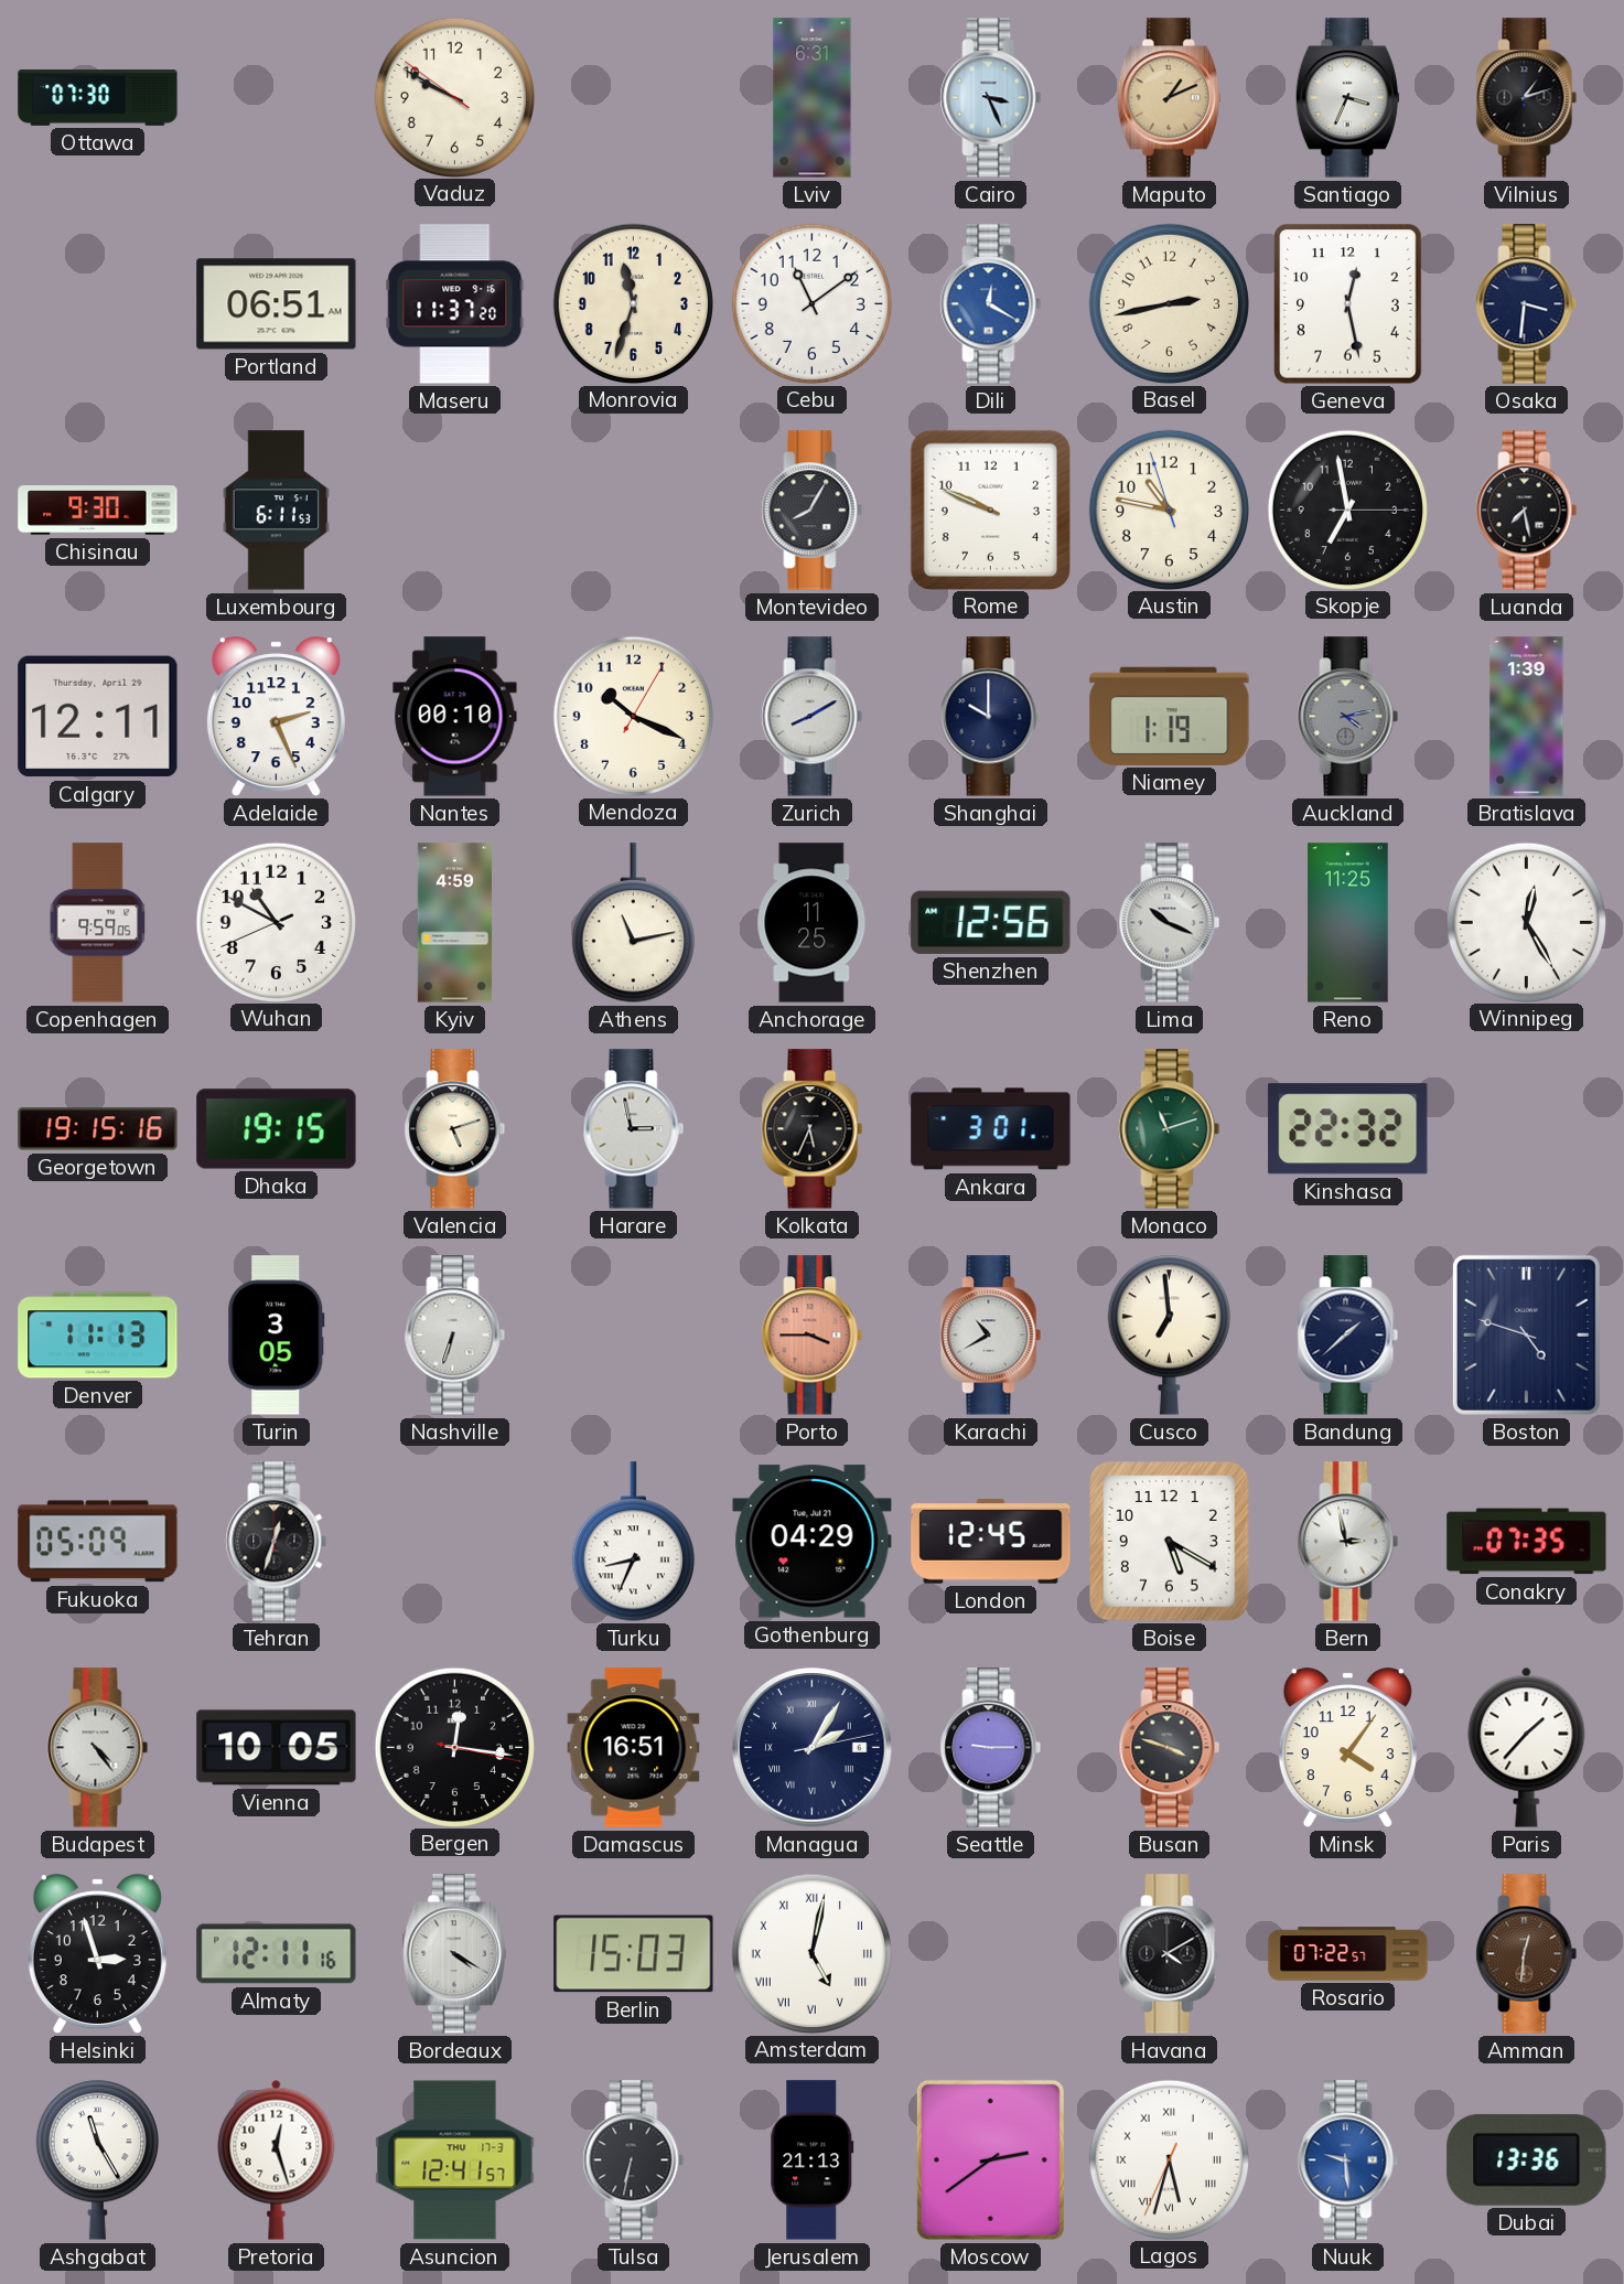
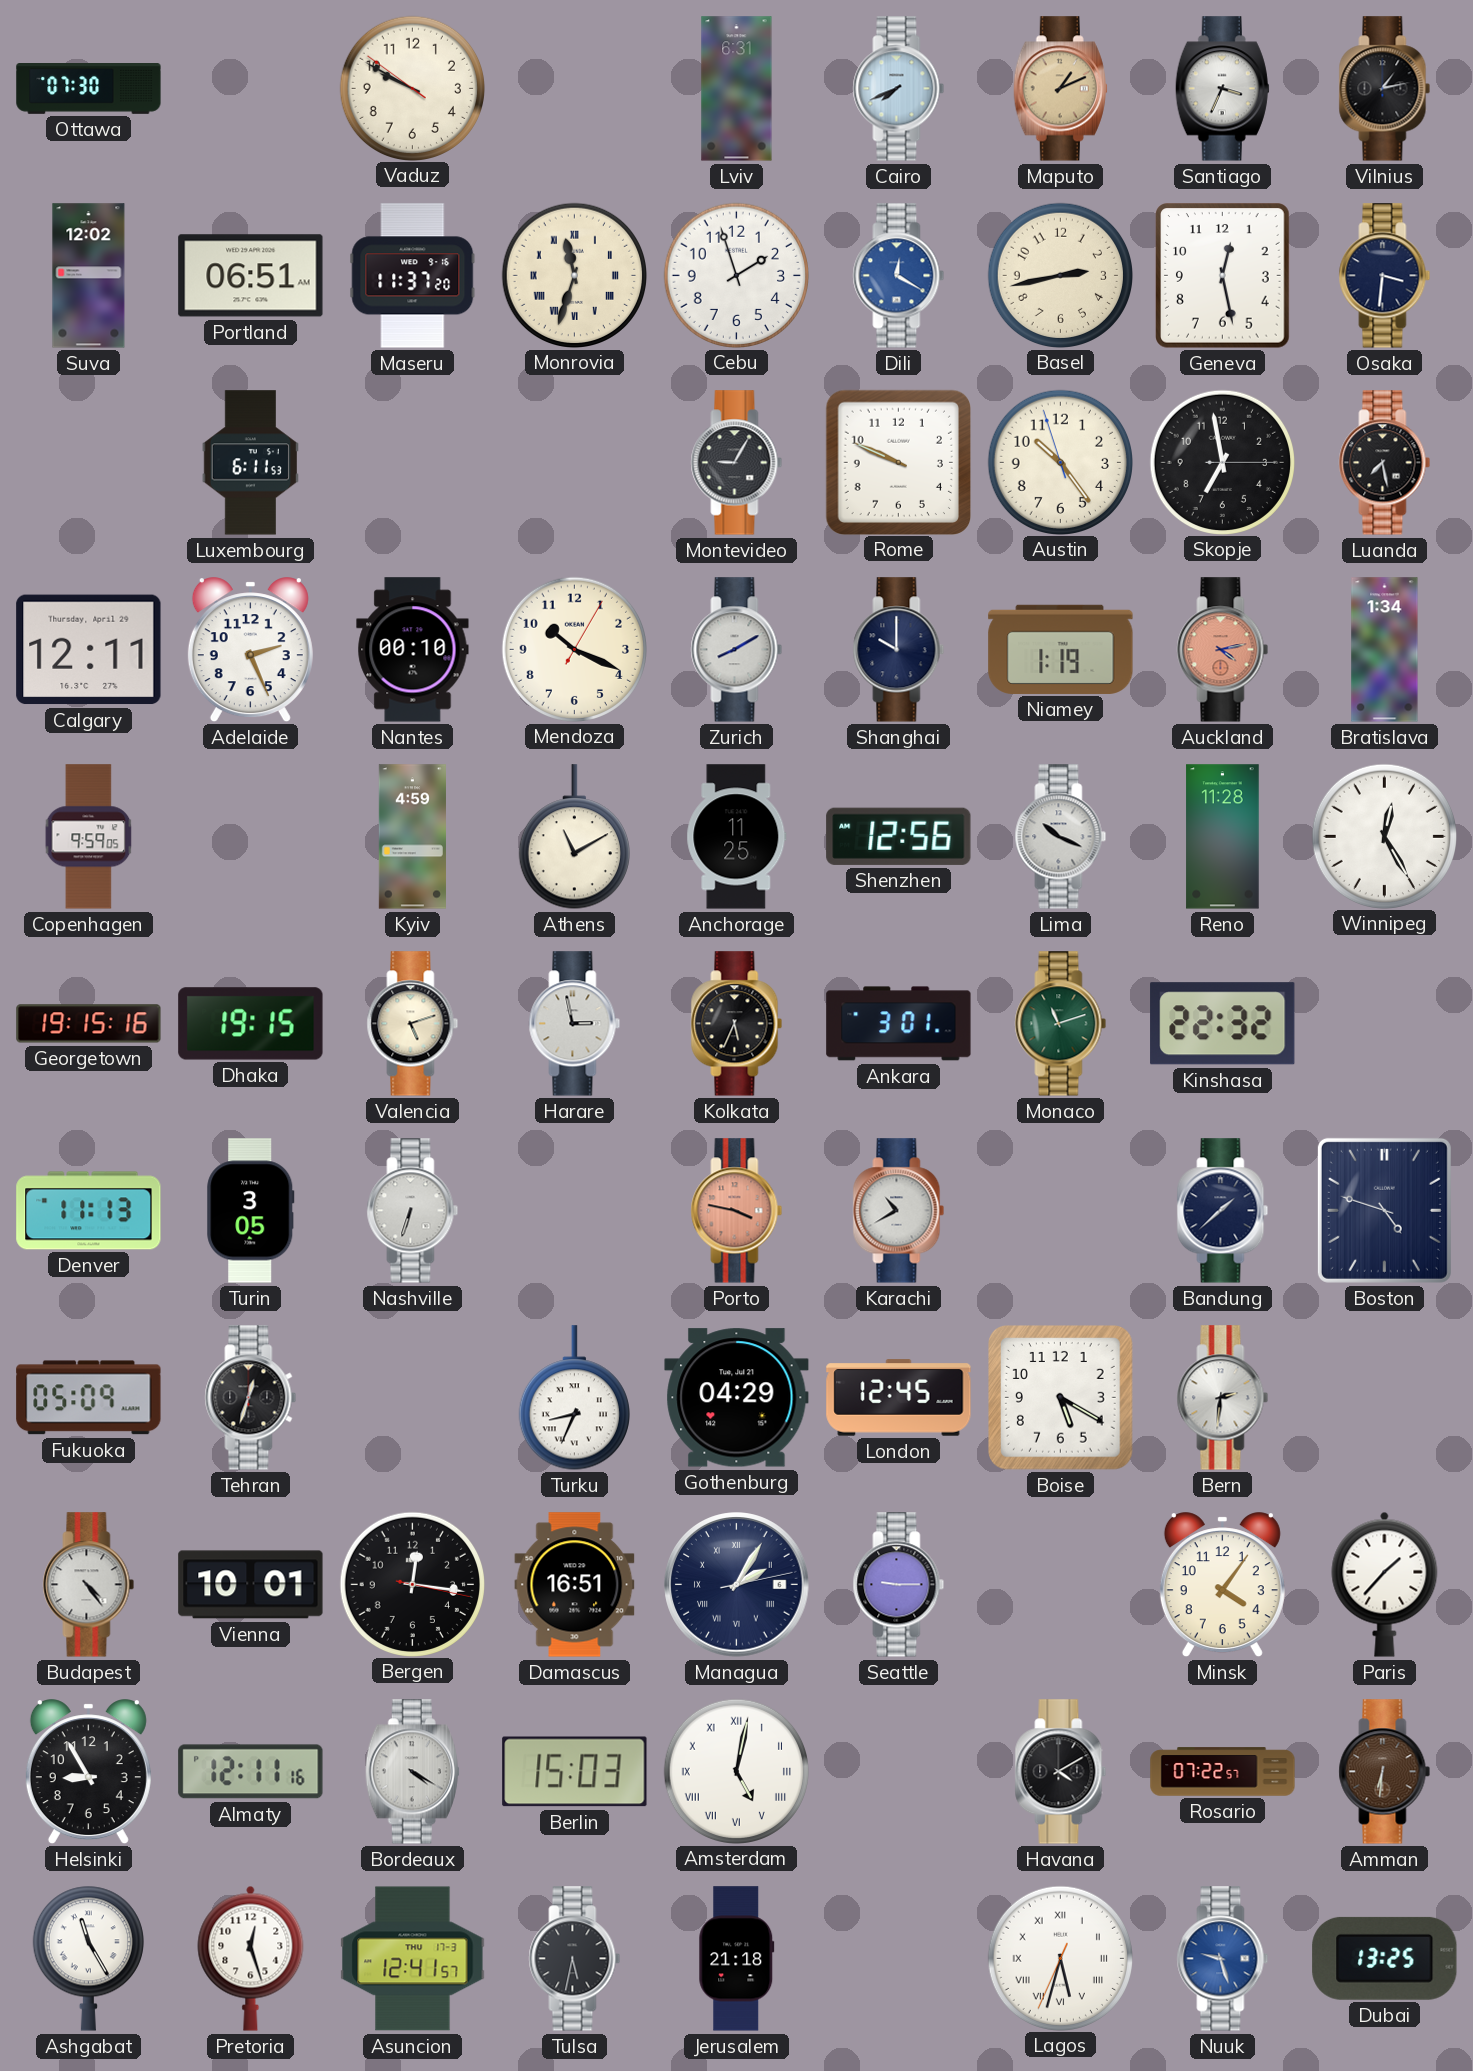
Cairo: 3:26 -> 7:41 (899, 89)
Vilnius: 1:12 -> 1:13 (1385, 89)
Suva: none -> 12:02 (89, 276)
Monrovia numerals: Arabic -> Roman (574, 275)
Cebu: 11:09 -> 1:57 (736, 275)
Chisinau: 9:30 -> none (98, 511)
Montevideo: 8:05 -> 9:05 (737, 463)
Austin: 10:46 -> 10:23 (1060, 462)
Auckland dial: grey -> salmon (1223, 650)
Bratislava: 1:39 -> 1:34 (1385, 650)
Wuhan: 10:49 -> none (276, 922)
Athens: 11:13 -> 11:10 (574, 837)
Reno: 11:25 -> 11:28 (1223, 837)
Porto: 3:45 -> 3:47 (737, 1211)
Cusco: 6:59 -> none (1169, 1334)
Bern: 2:58 -> 2:31 (1223, 1398)
Conakry: 07:35 -> none (1527, 1542)
Vienna: 10:05 -> 10:01 (251, 1585)
Busan: 3:48 -> none (1170, 1748)
Helsinki: 2:57 -> 8:55 (88, 1772)
Amman: 12:31 -> 6:31 (1385, 1772)
Tulsa: 6:32 -> 5:32 (575, 1959)
Jerusalem: 21:13 -> 21:18 (737, 1959)
Moscow: 2:39 -> none (990, 2159)
Nuuk: 9:29 -> 9:27 (1223, 1959)
Dubai: 13:36 -> 13:25 (1385, 1958)
